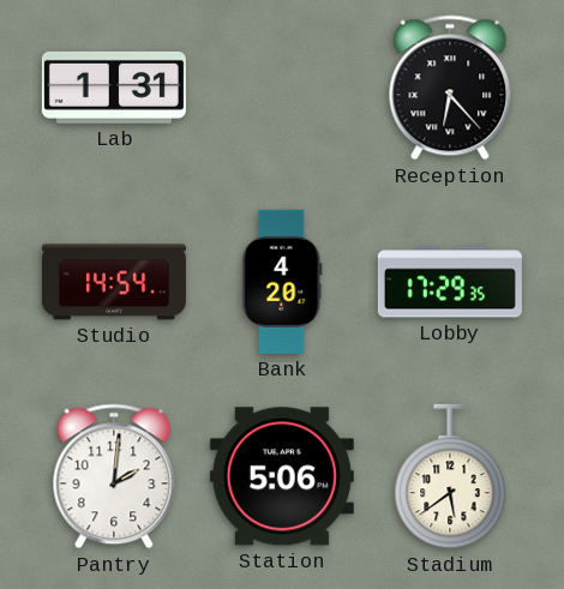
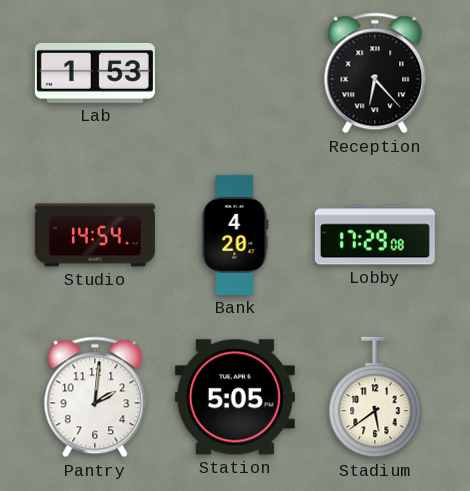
Lab: 1:31 -> 1:53 (95, 73)
Lobby: 17:29:35 -> 17:29:08 (375, 235)
Station: 5:06 -> 5:05 (235, 397)
